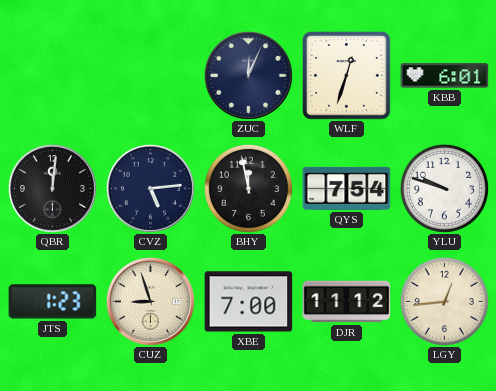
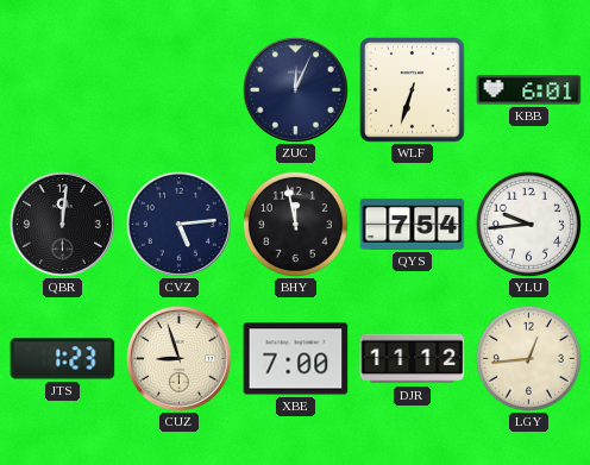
WLF: 12:33 -> 6:33 (413, 90)
YLU: 9:48 -> 9:44 (528, 224)
